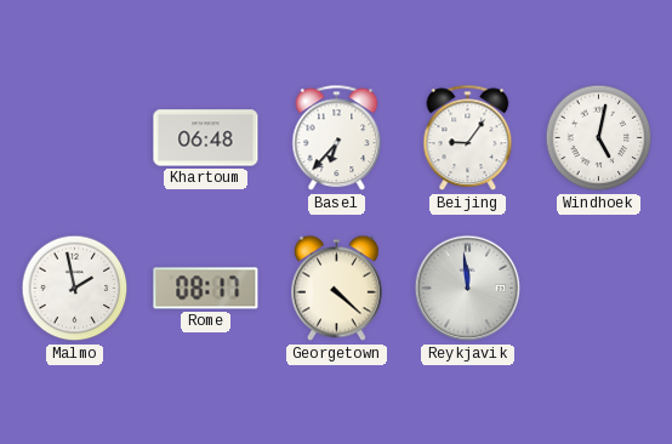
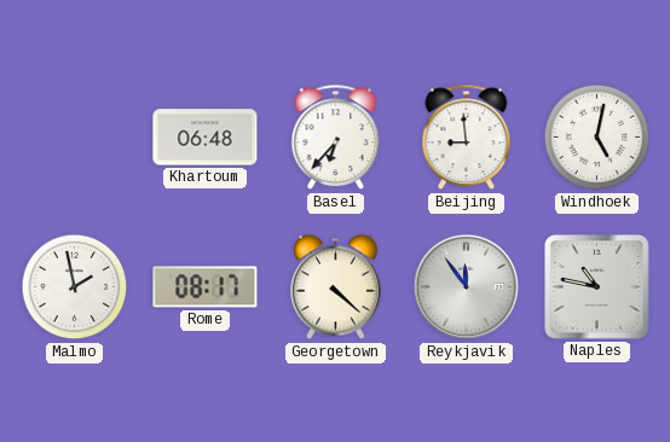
Beijing: 9:06 -> 8:59 (467, 138)
Reykjavik: 11:59 -> 11:54 (467, 287)
Naples: none -> 10:47 (597, 287)
